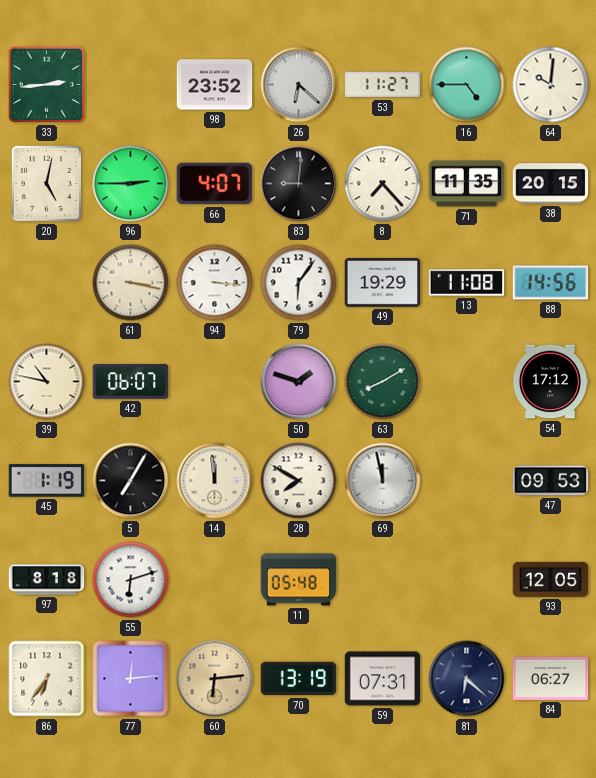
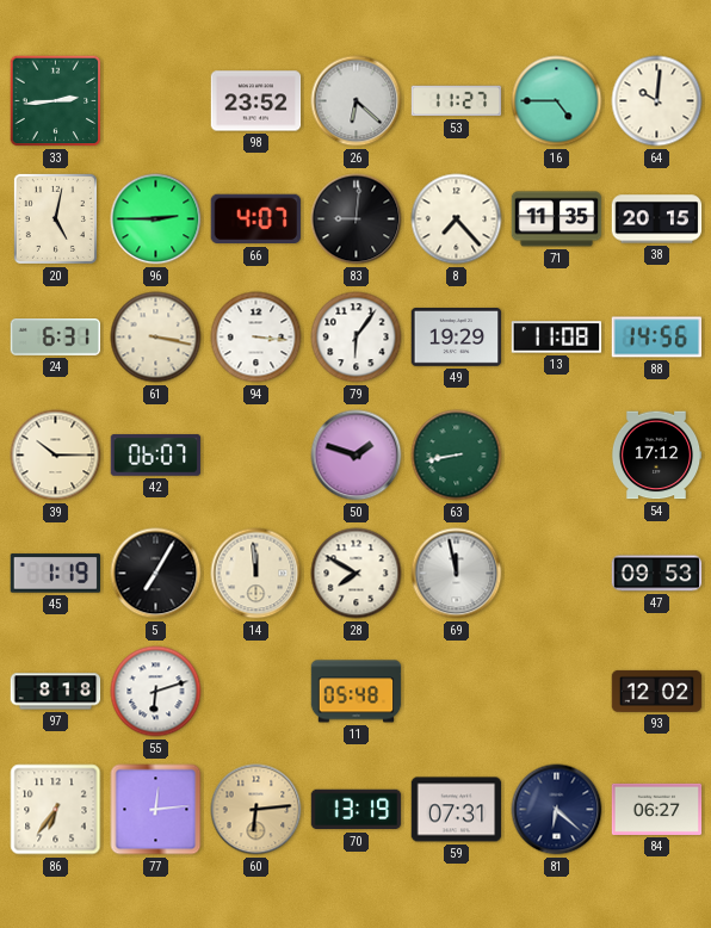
24: none -> 6:31 (56, 338)
39: 10:47 -> 10:15 (56, 456)
63: 8:10 -> 8:43 (457, 456)
93: 12:05 -> 12:02 (657, 691)
